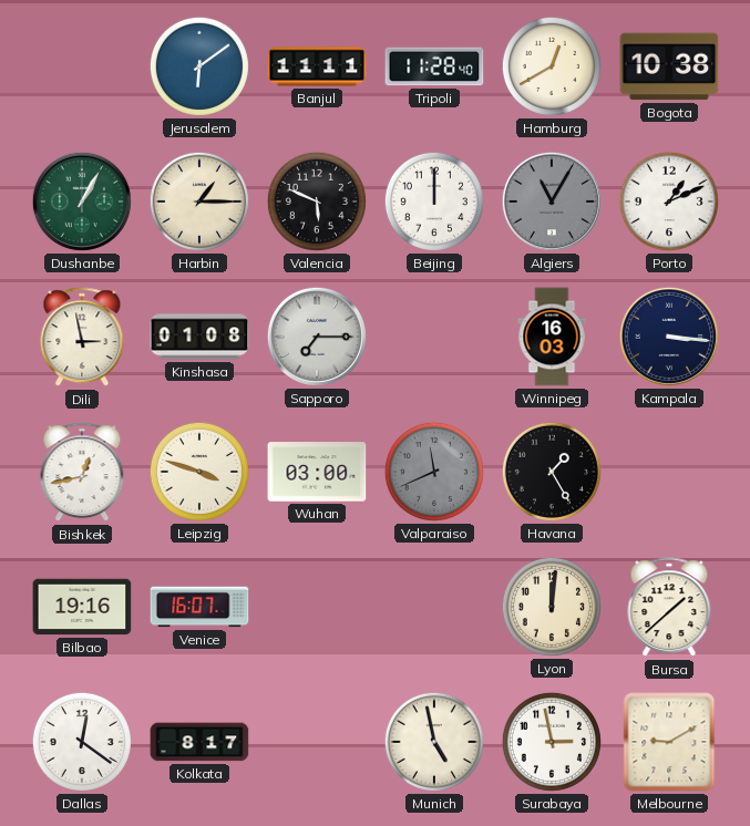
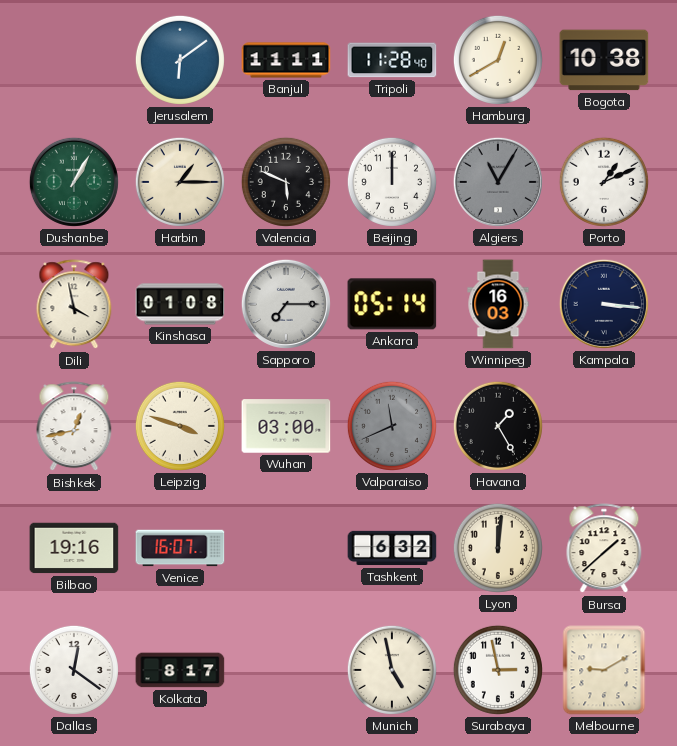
Dili: 2:58 -> 3:58 (74, 305)
Ankara: none -> 05:14 (392, 304)
Tashkent: none -> 6:32 (392, 548)
